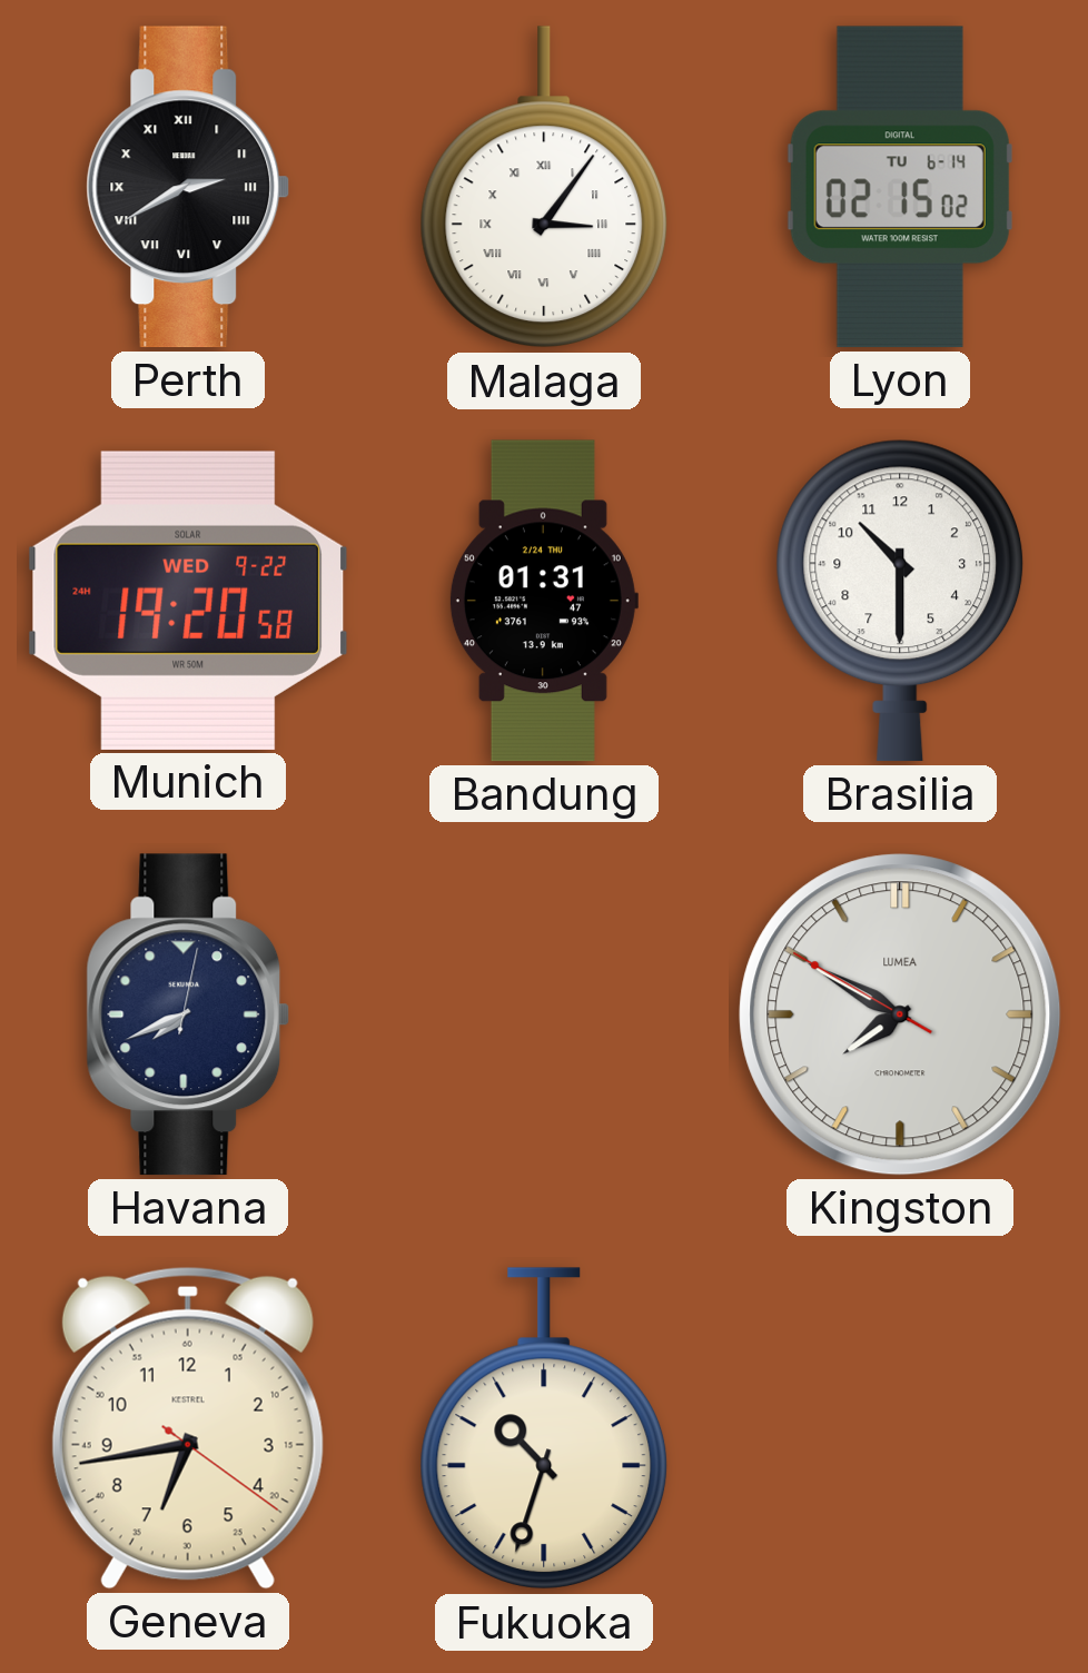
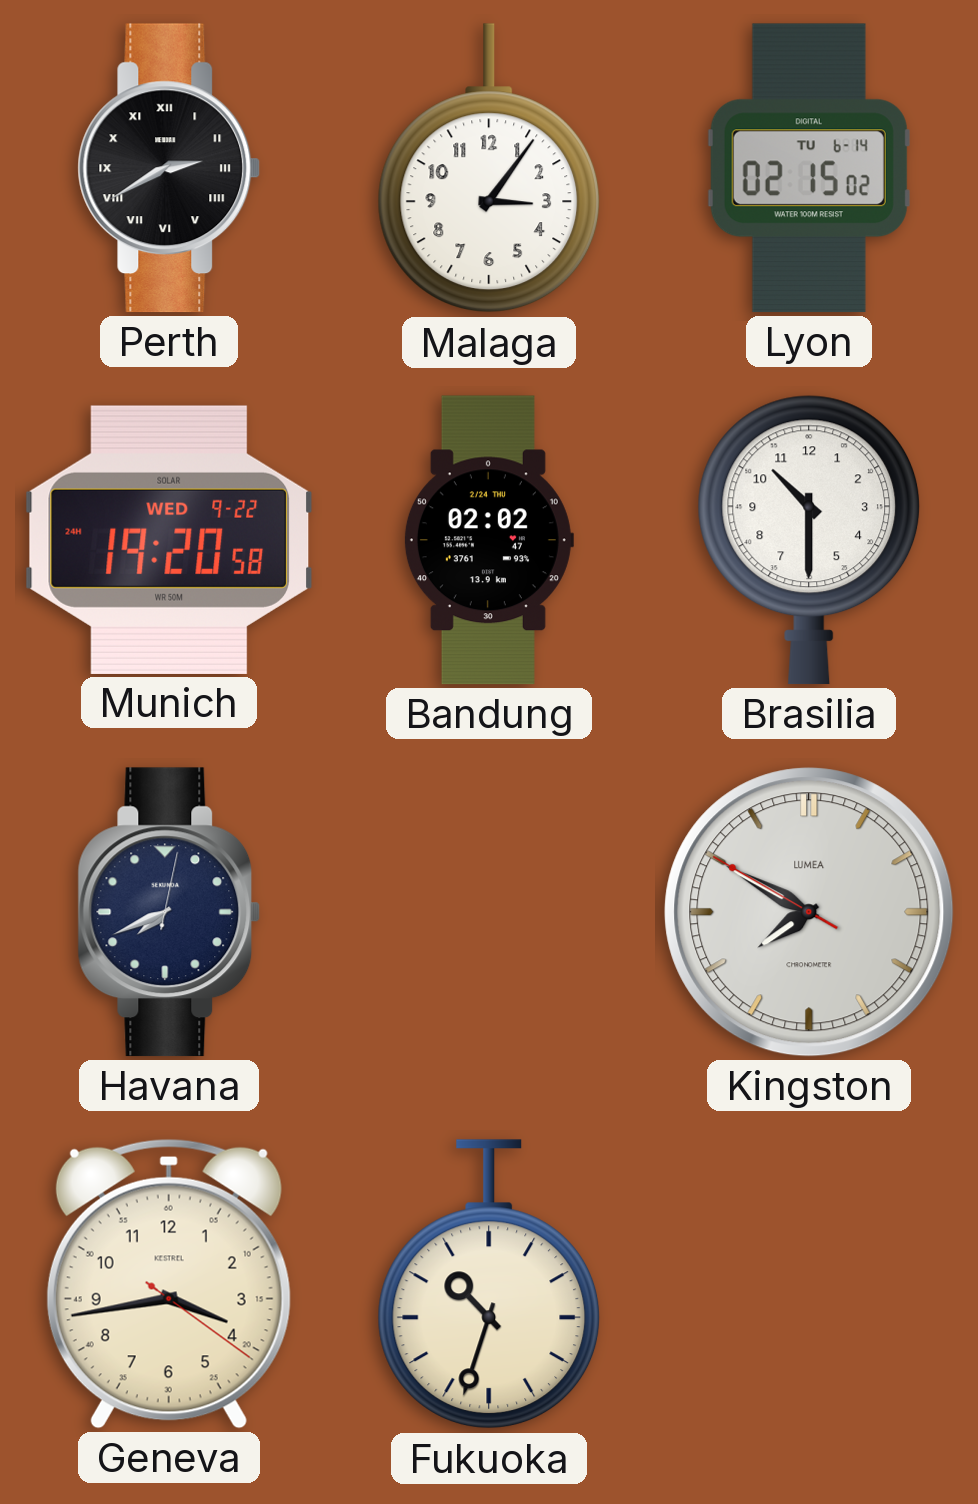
Malaga numerals: Roman -> Arabic (489, 169)
Bandung: 01:31 -> 02:02 (488, 540)
Geneva: 6:43 -> 3:43 (169, 1284)
